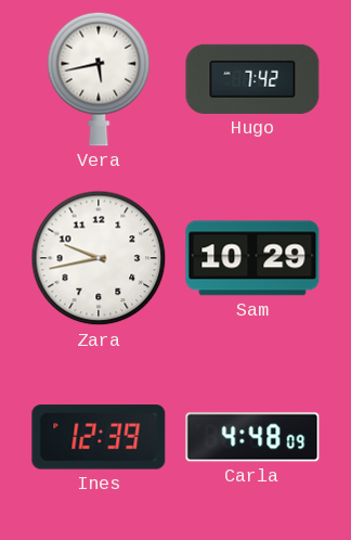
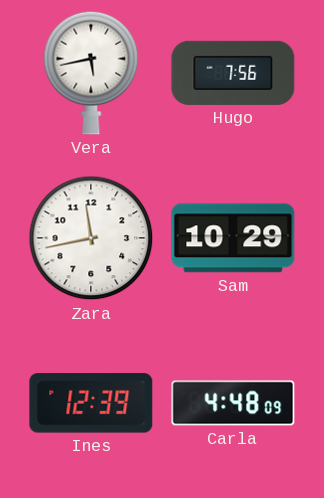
Hugo: 7:42 -> 7:56 (233, 73)
Zara: 9:43 -> 11:43 (91, 238)
